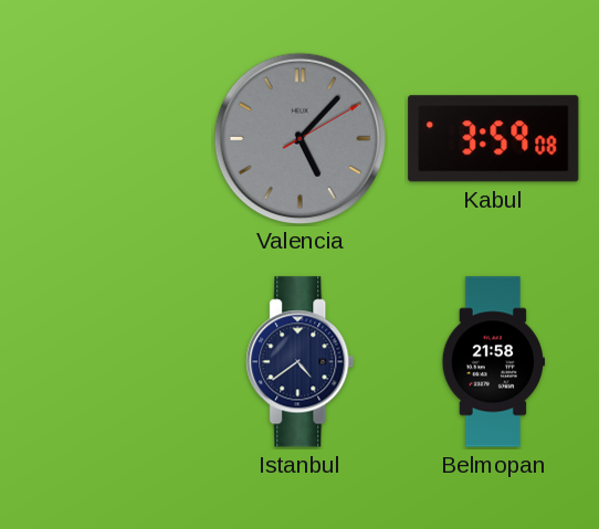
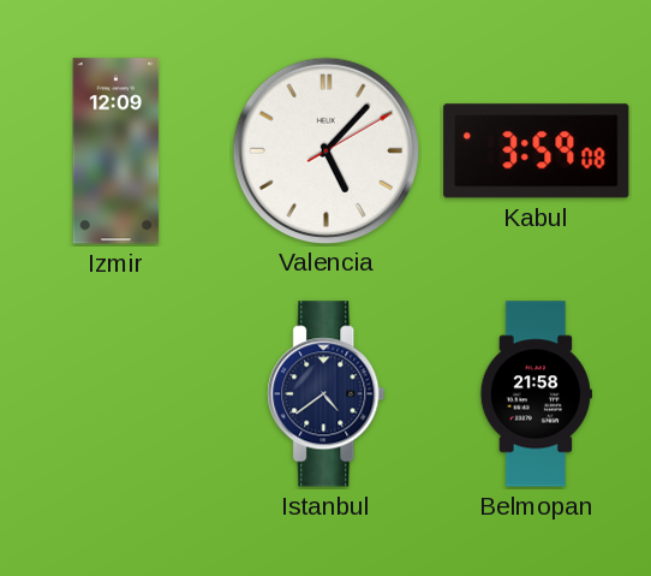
Izmir: none -> 12:09 (117, 152)
Valencia dial: grey -> white (325, 150)
